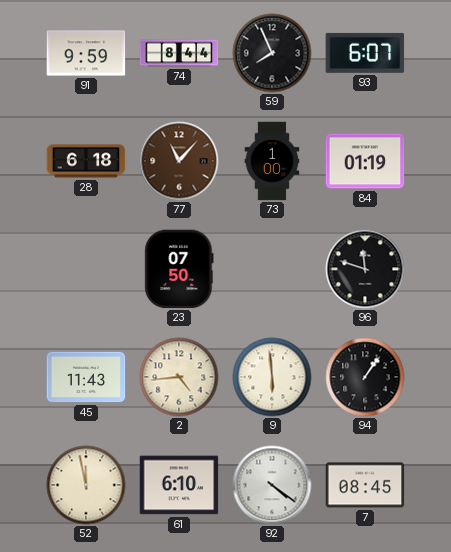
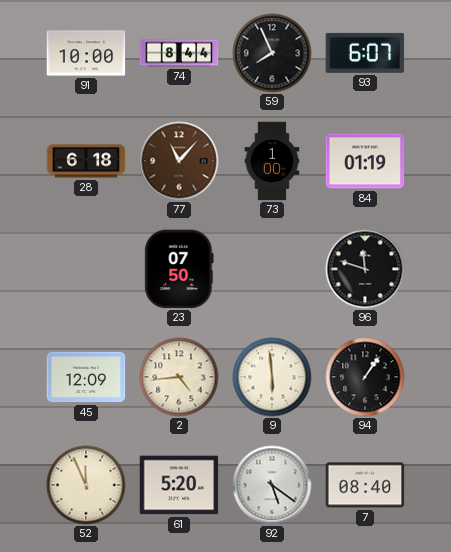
91: 9:59 -> 10:00 (86, 53)
45: 11:43 -> 12:09 (86, 377)
52: 11:58 -> 11:56 (86, 485)
61: 6:10 -> 5:20 (179, 485)
92: 4:21 -> 5:21 (272, 485)
7: 08:45 -> 08:40 (365, 485)
